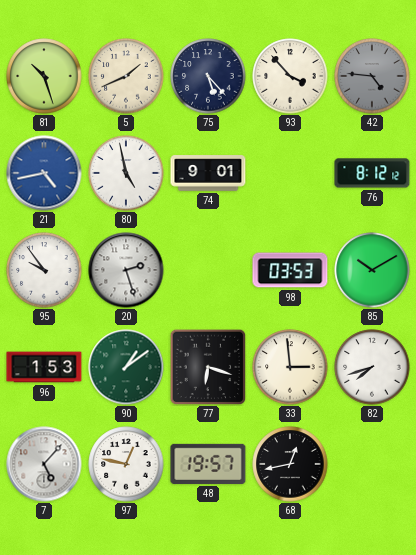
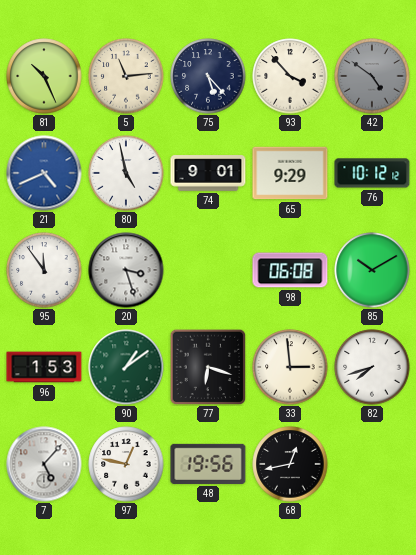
81: 10:27 -> 10:26 (44, 76)
5: 1:41 -> 11:14 (126, 76)
42: 4:46 -> 4:51 (372, 76)
21: 4:43 -> 4:41 (44, 173)
65: none -> 9:29 (290, 173)
76: 8:12 -> 10:12 (372, 173)
95: 9:54 -> 11:54 (44, 270)
20: 2:27 -> 3:27 (126, 270)
98: 03:53 -> 06:08 (290, 270)
48: 19:57 -> 19:56 (208, 464)
